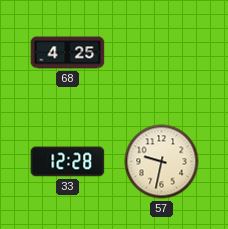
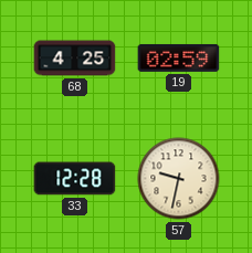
19: none -> 02:59 (179, 57)
